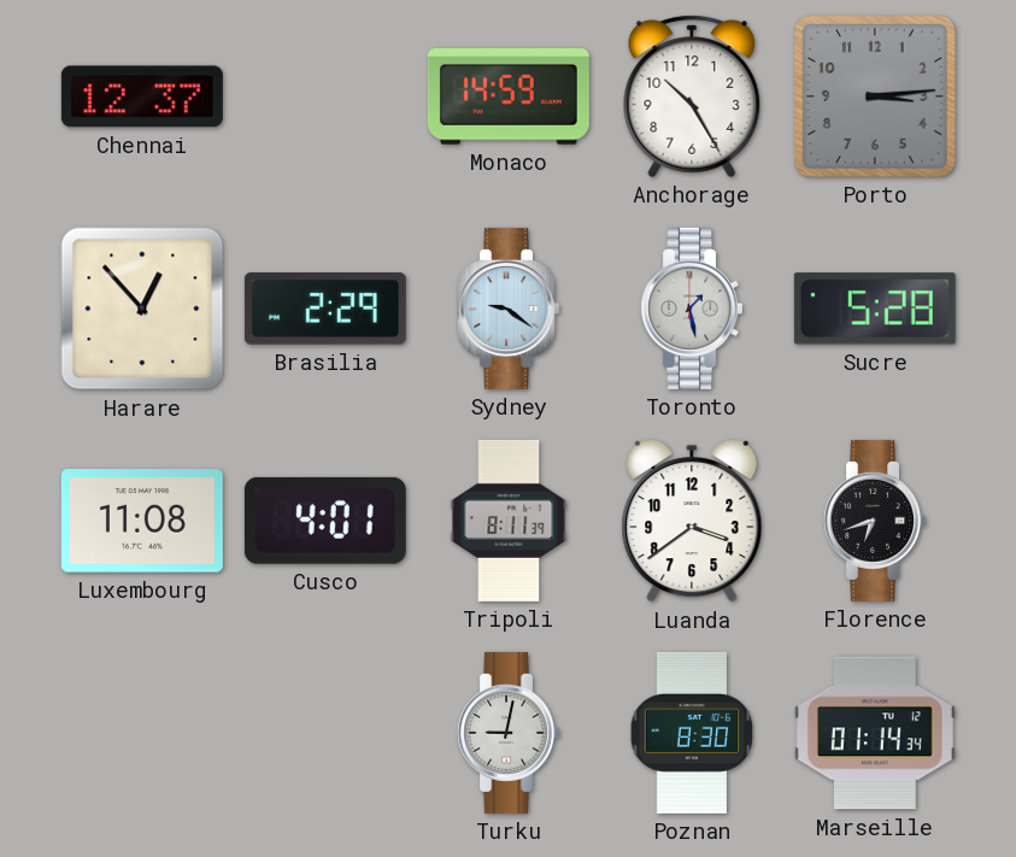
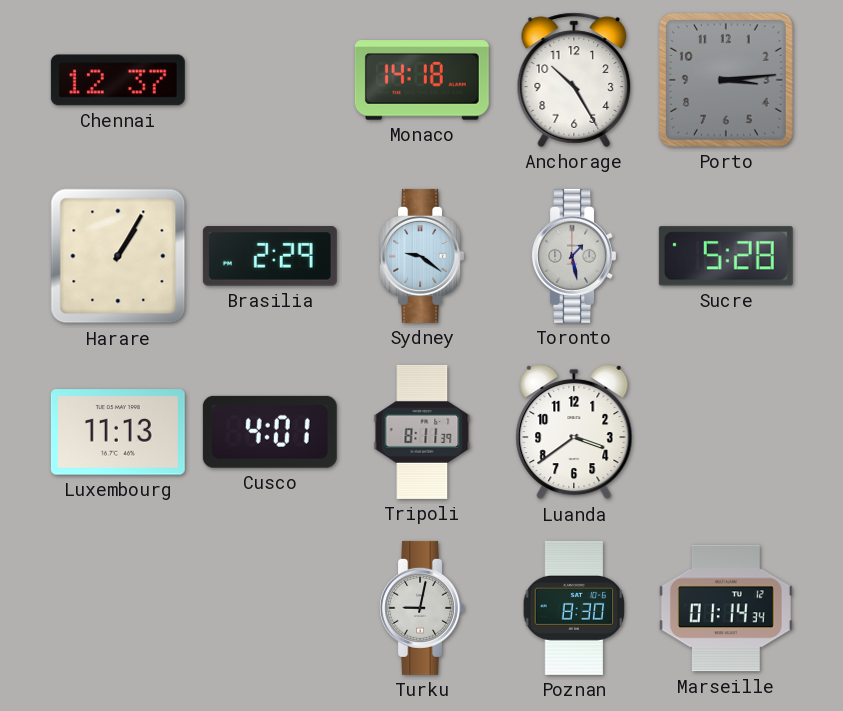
Monaco: 14:59 -> 14:18 (422, 80)
Harare: 12:53 -> 1:05 (118, 256)
Luxembourg: 11:08 -> 11:13 (118, 432)
Florence: 6:42 -> none (874, 521)
